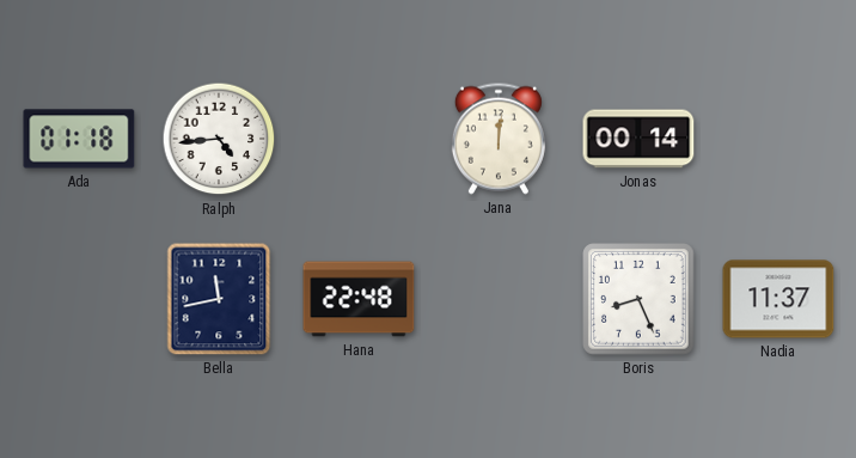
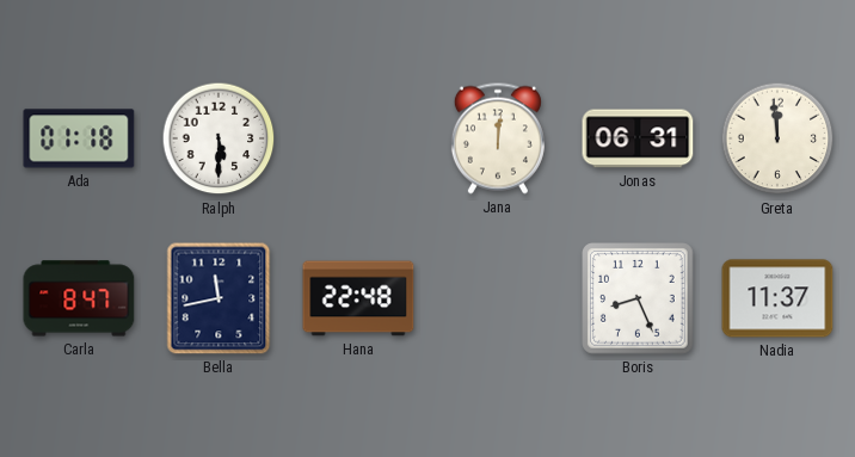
Ralph: 4:44 -> 5:30 (219, 138)
Jonas: 00:14 -> 06:31 (638, 138)
Greta: none -> 11:59 (777, 138)
Carla: none -> 8:47 (79, 298)
